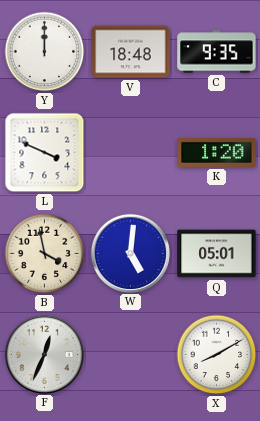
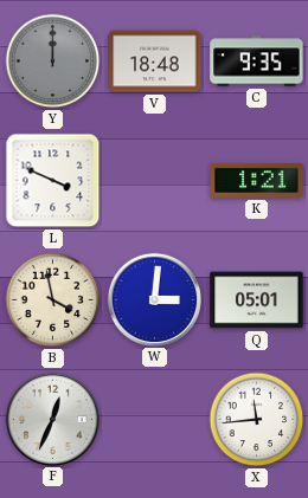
Y dial: white -> grey (53, 62)
K: 1:20 -> 1:21 (257, 180)
W: 5:01 -> 3:01 (154, 299)
X: 8:10 -> 11:44 (257, 420)
